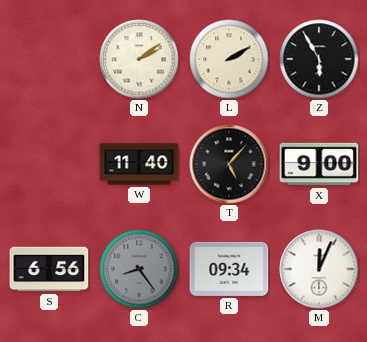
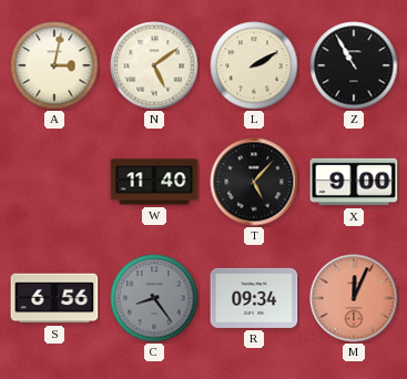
A: none -> 3:02 (54, 65)
N: 2:09 -> 5:09 (154, 65)
Z: 5:55 -> 10:55 (354, 65)
M dial: white -> salmon (354, 298)
